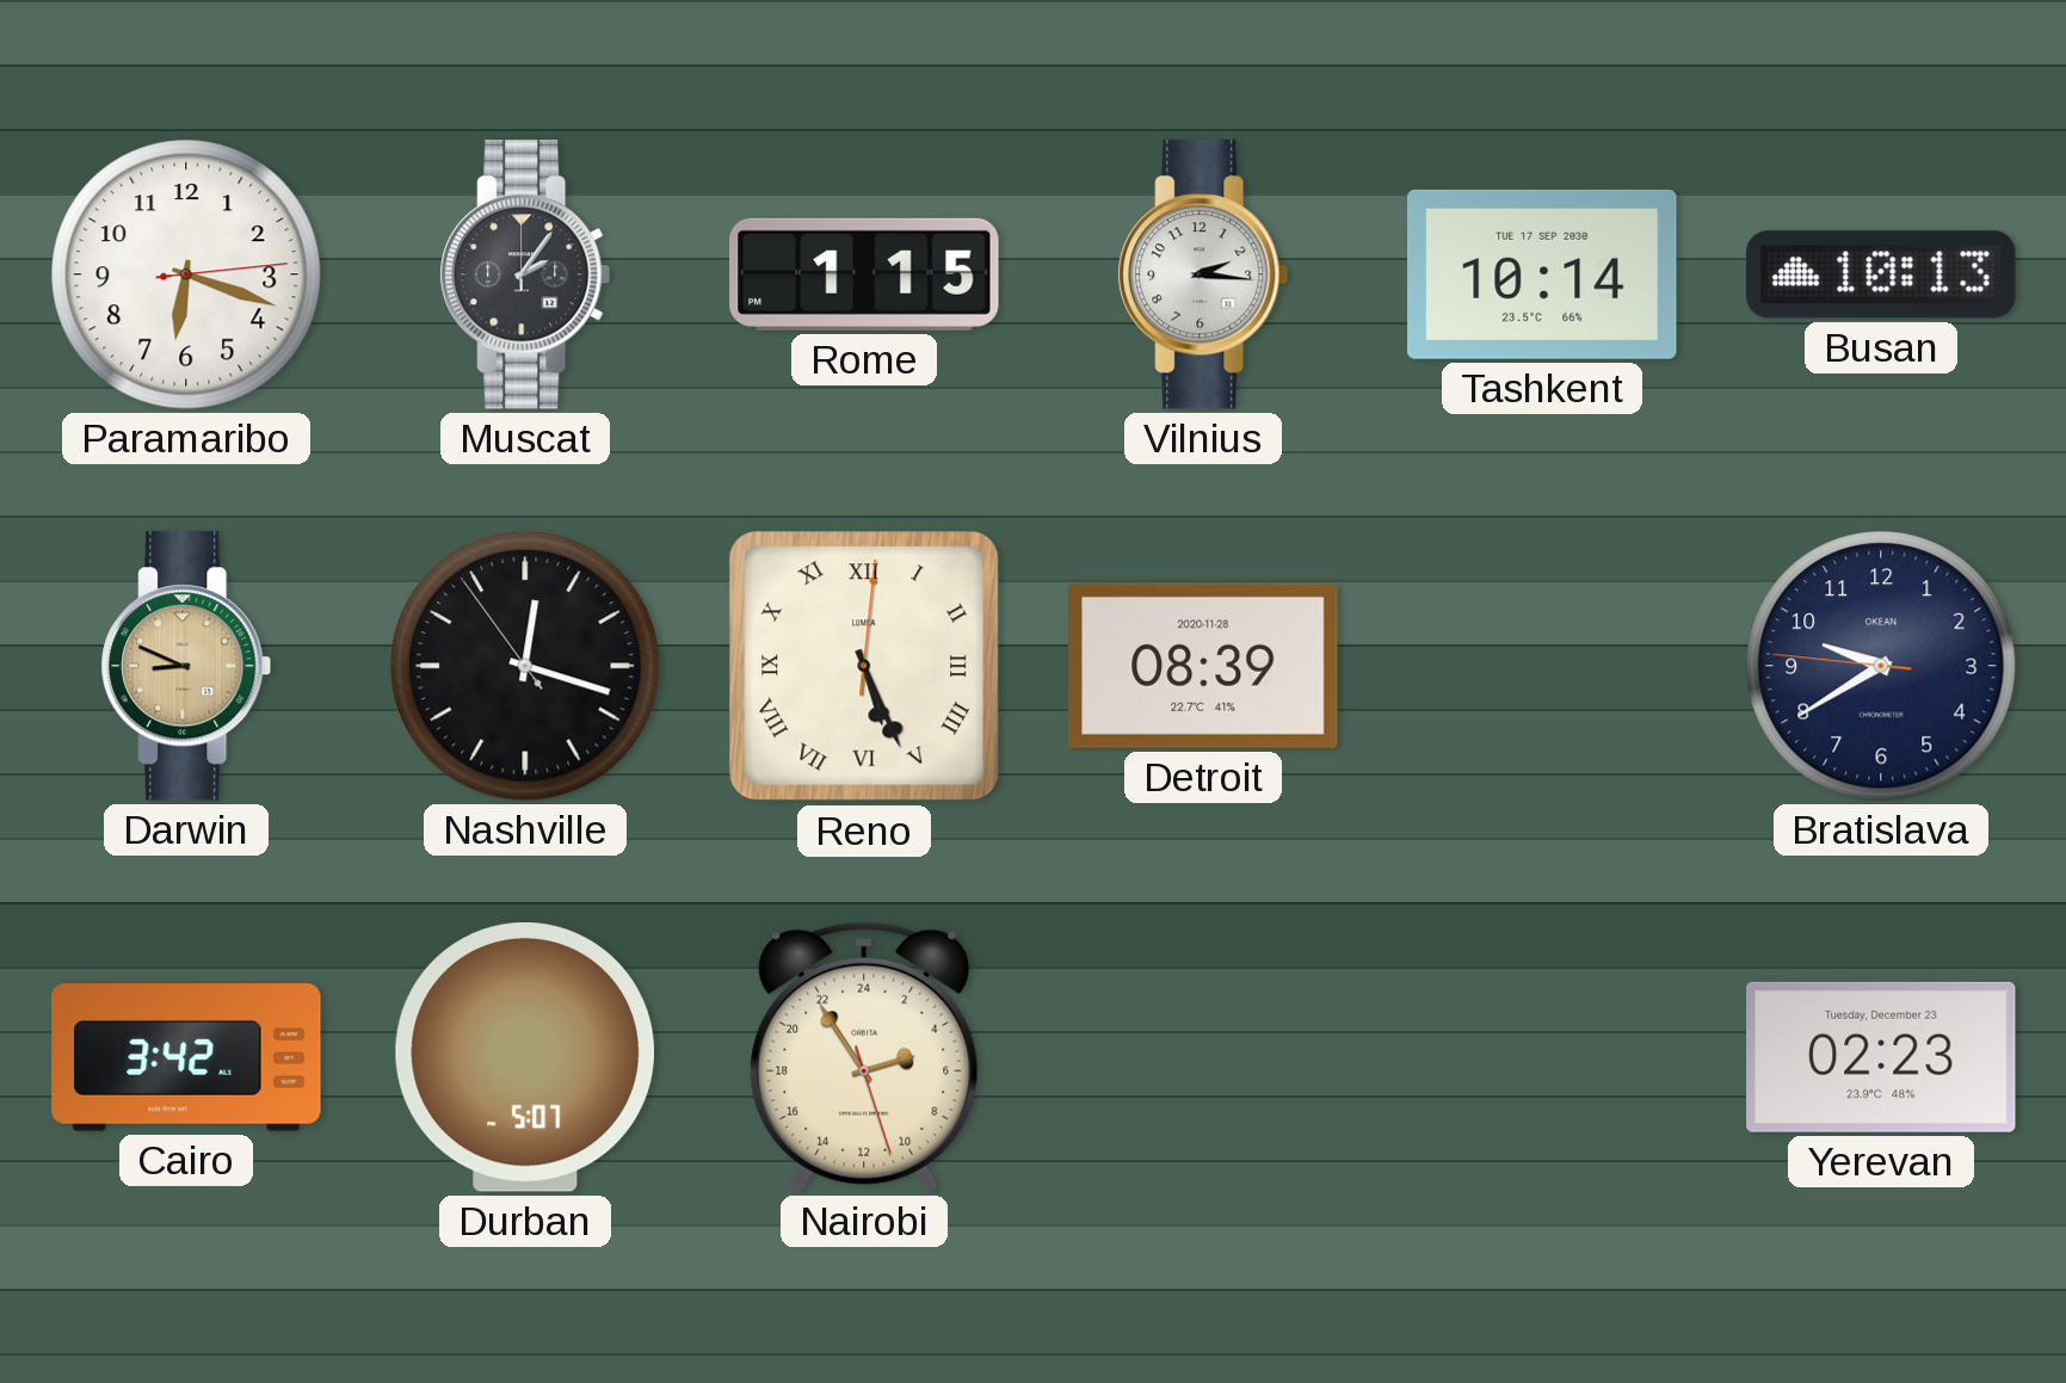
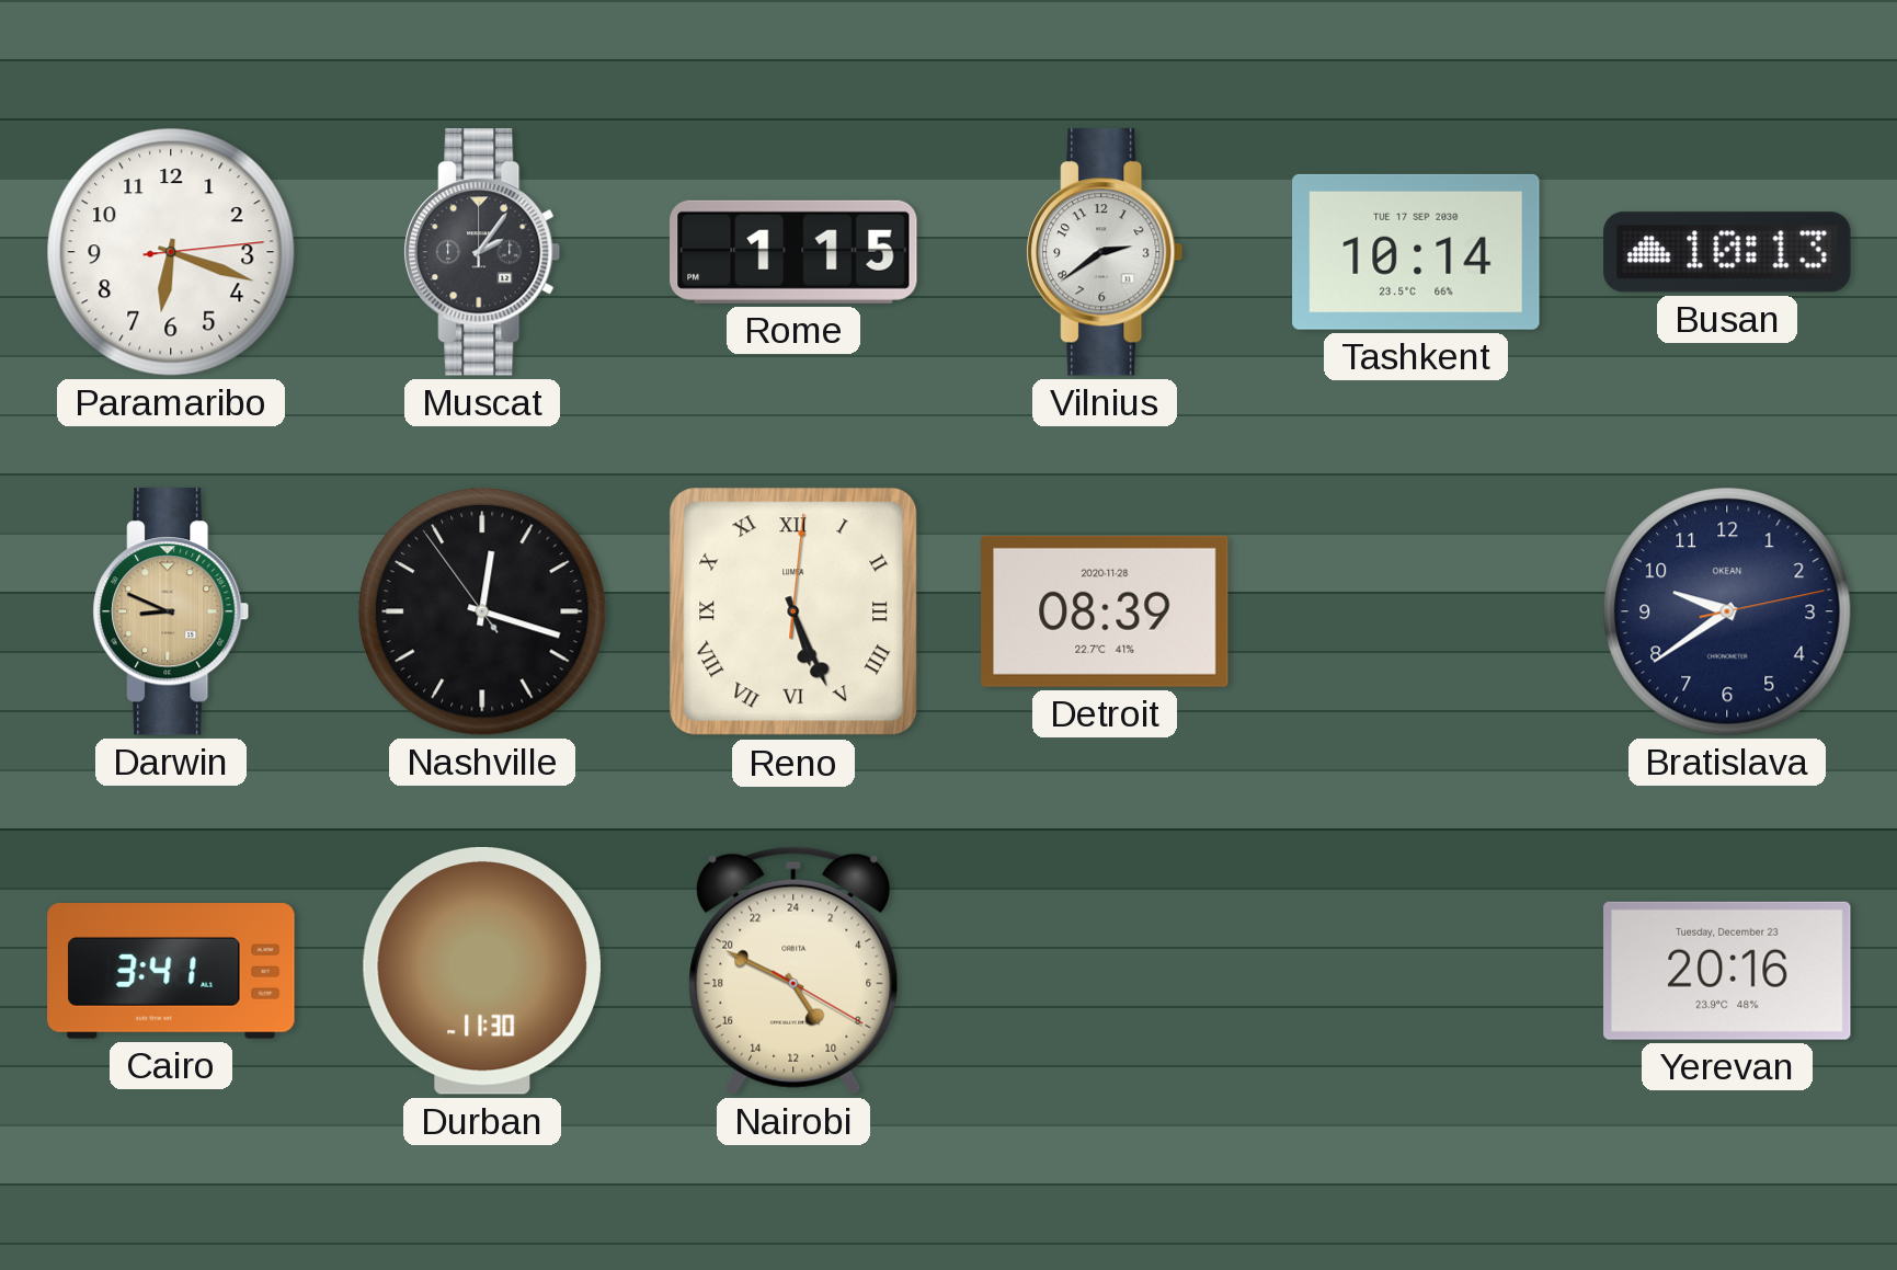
Vilnius: 2:16 -> 2:39 (1105, 252)
Bratislava: 9:39:46 -> 9:39:13 (1727, 611)
Cairo: 3:42 -> 3:41 (171, 971)
Durban: 5:07 -> 11:30 (481, 971)
Nairobi: 4:54 -> 9:49 (793, 971)
Yerevan: 02:23 -> 20:16 (1728, 971)
